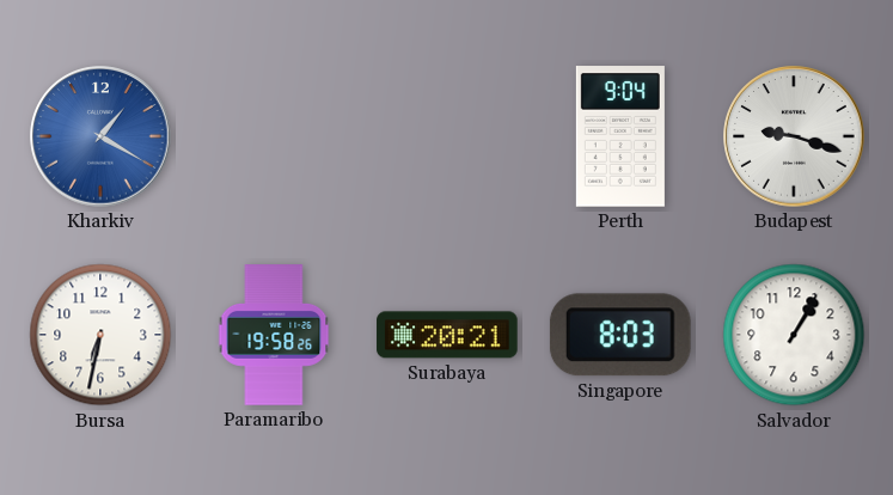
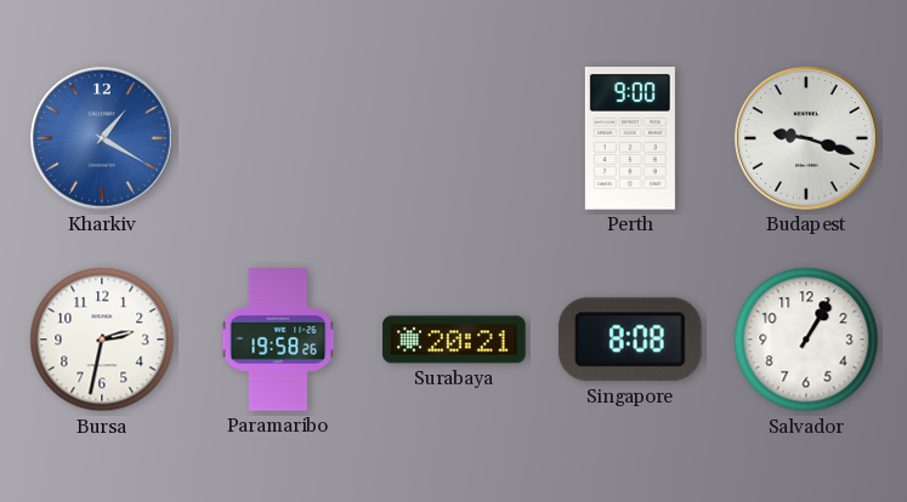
Perth: 9:04 -> 9:00 (630, 138)
Bursa: 6:32 -> 2:32 (102, 340)
Singapore: 8:03 -> 8:08 (630, 340)
